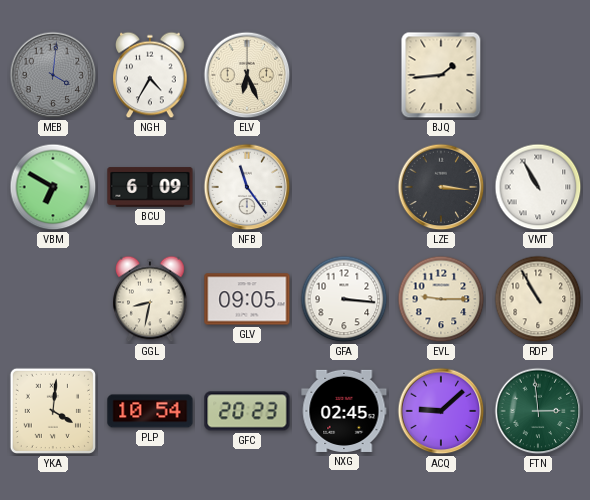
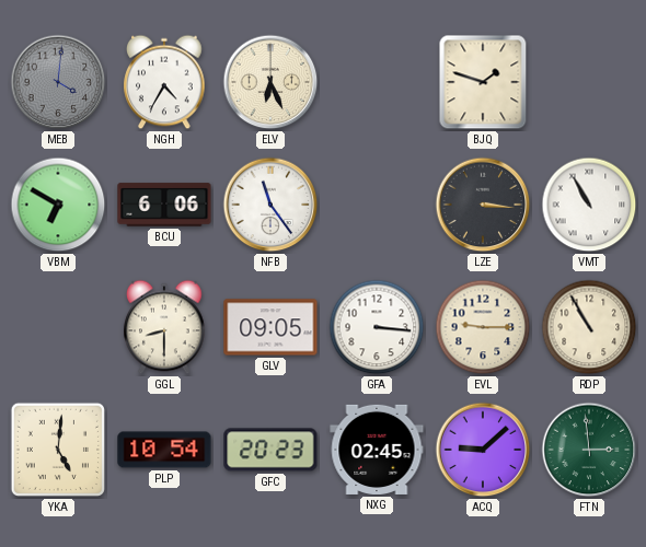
BJQ: 1:44 -> 1:48 (483, 82)
BCU: 6:09 -> 6:06 (164, 205)
GGL: 8:32 -> 8:30 (164, 327)
YKA: 4:01 -> 5:01 (58, 450)
